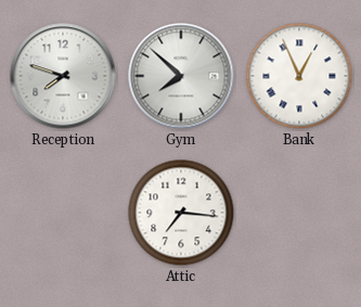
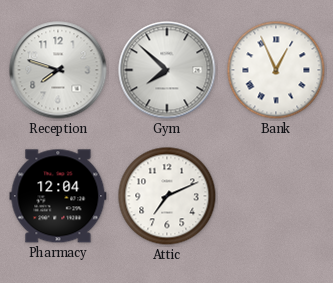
Pharmacy: none -> 12:04 (58, 196)
Attic: 7:16 -> 7:11 (167, 196)
